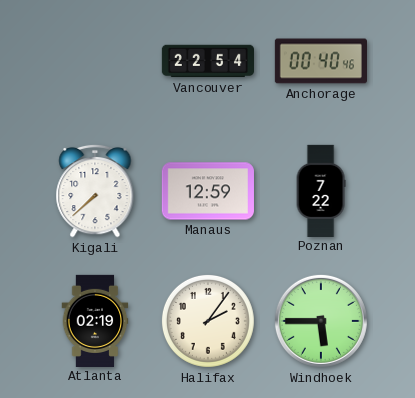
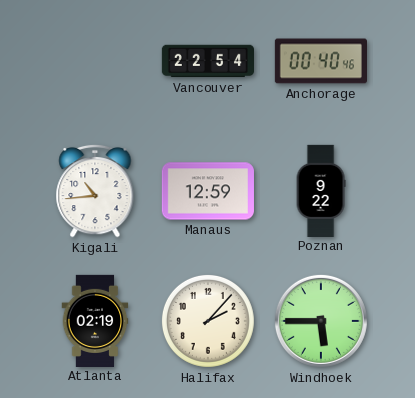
Kigali: 7:38 -> 10:44 (95, 191)
Poznan: 7:22 -> 9:22 (321, 190)
Halifax: 2:06 -> 2:07 (208, 321)
